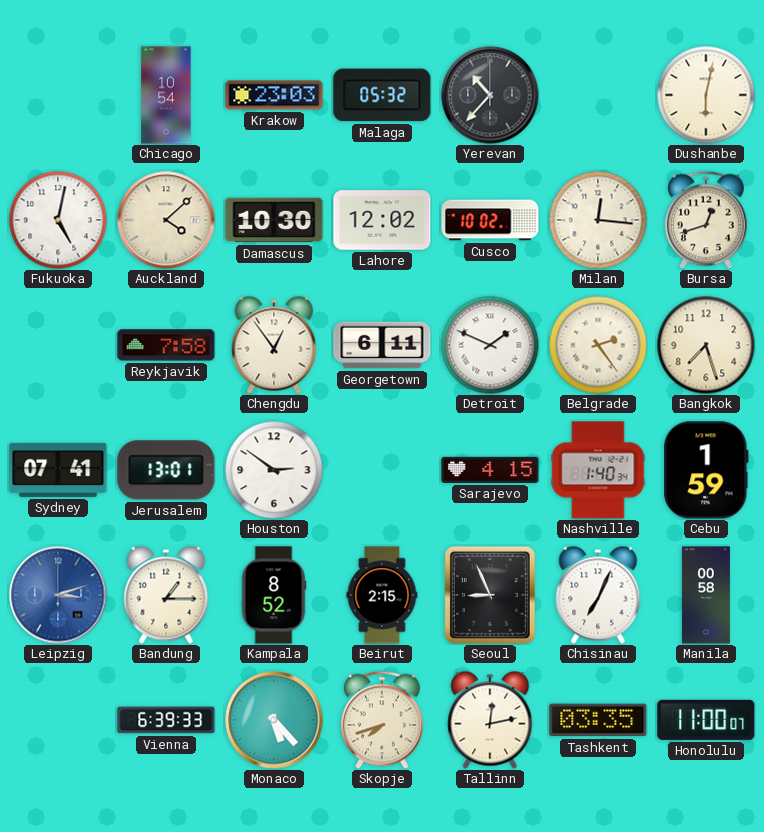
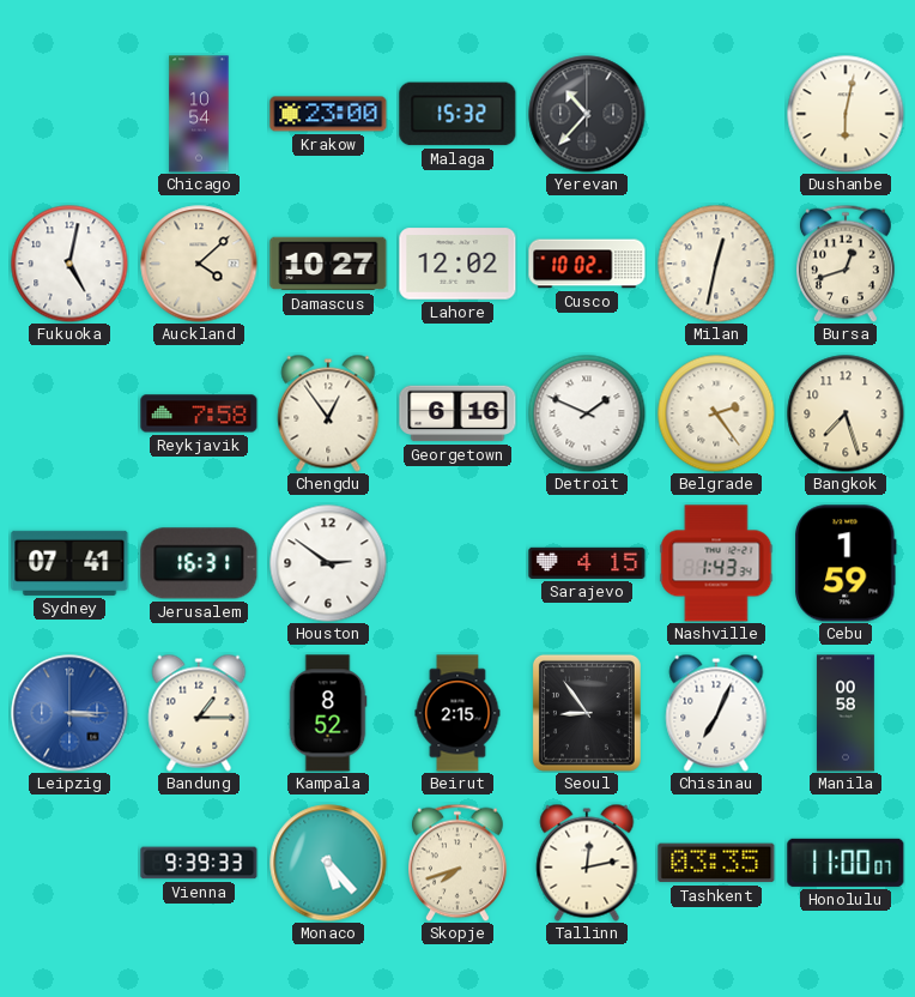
Krakow: 23:03 -> 23:00 (328, 114)
Malaga: 05:32 -> 15:32 (457, 114)
Damascus: 10:30 -> 10:27 (328, 264)
Milan: 12:16 -> 12:32 (716, 264)
Georgetown: 6:11 -> 6:16 (457, 413)
Jerusalem: 13:01 -> 16:31 (199, 563)
Nashville: 1:40 -> 1:43 (716, 563)
Leipzig: 3:12 -> 3:15 (69, 713)
Seoul: 8:56 -> 8:54 (587, 713)
Vienna: 6:39 -> 9:39 (199, 863)
